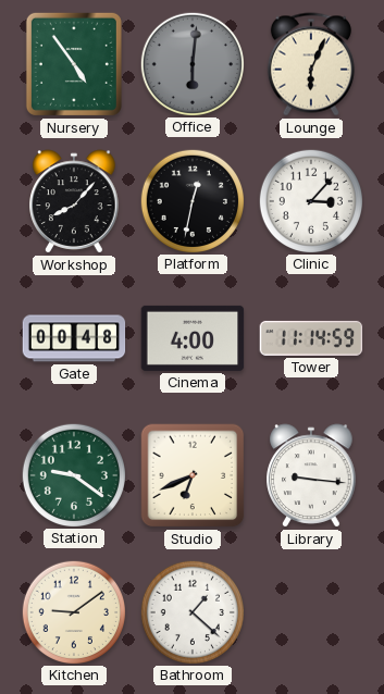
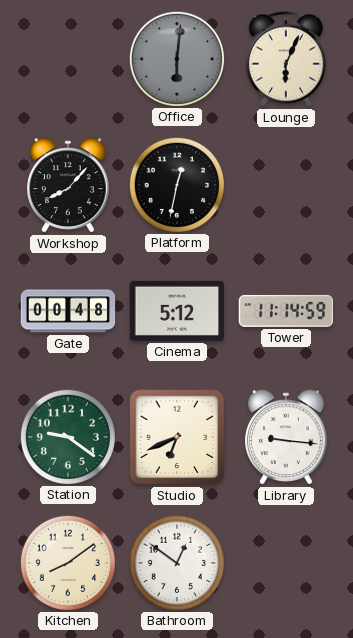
Nursery: 4:54 -> none (74, 64)
Clinic: 3:07 -> none (310, 200)
Cinema: 4:00 -> 5:12 (177, 311)
Kitchen: 9:09 -> 8:09 (67, 562)
Bathroom: 1:22 -> 12:51 (176, 562)
